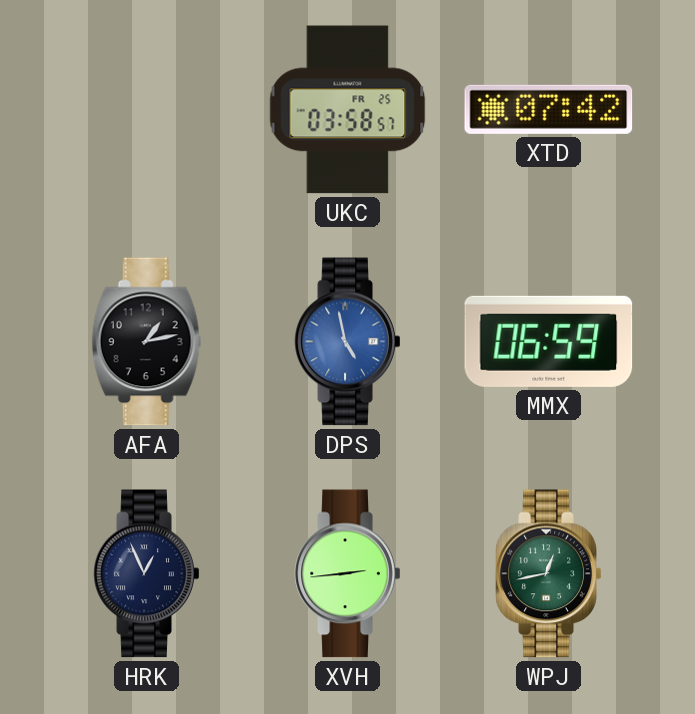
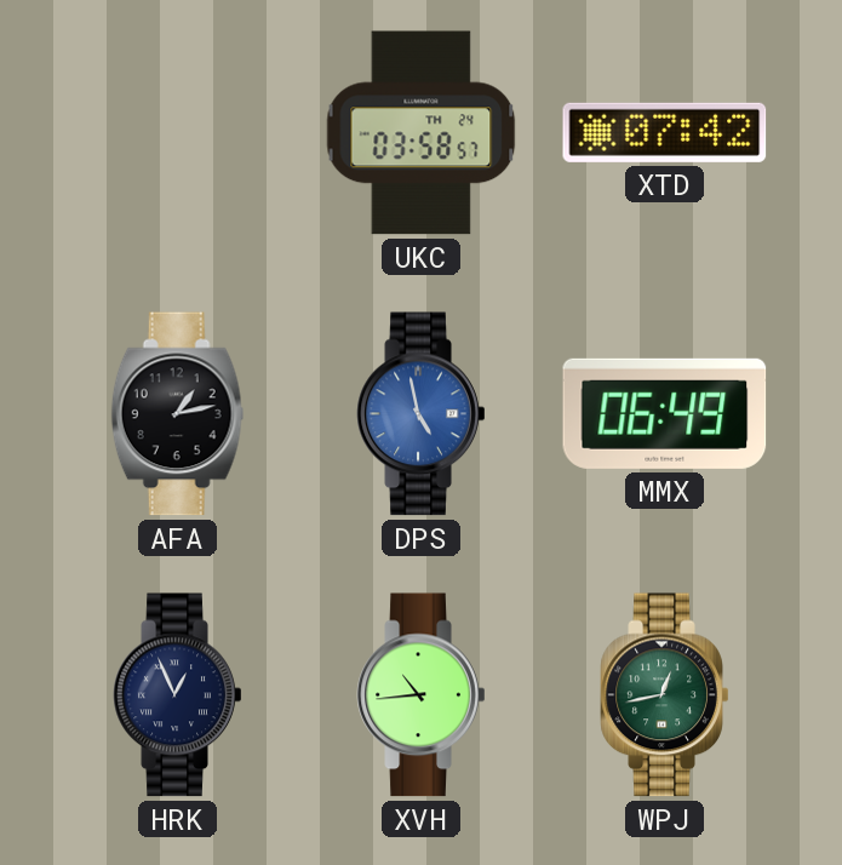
UKC date: FR 25 -> TH 24 (422, 133)
MMX: 06:59 -> 06:49 (665, 413)
XVH: 2:44 -> 10:44 (422, 695)
